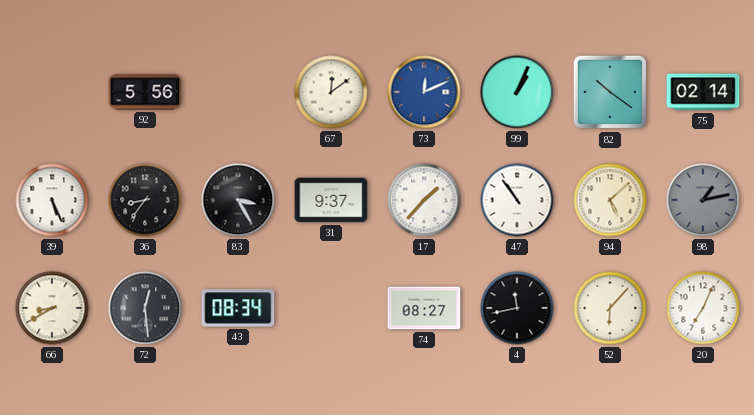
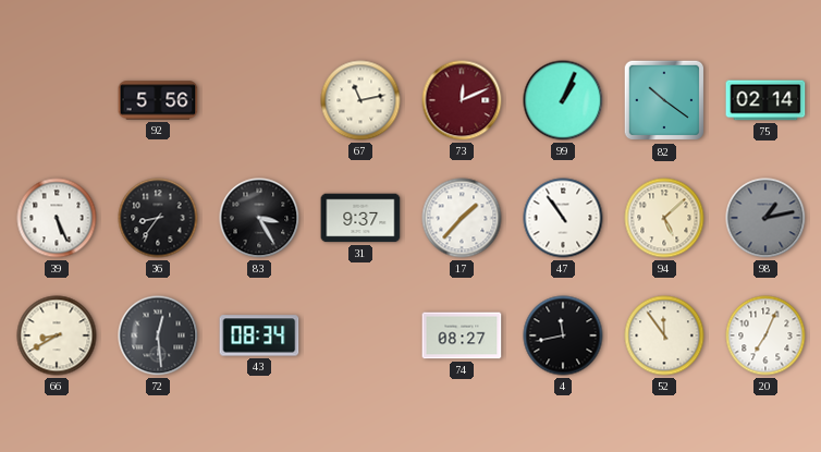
67: 12:09 -> 11:13 (360, 100)
73 dial: blue -> burgundy (462, 100)
52: 6:07 -> 11:54 (664, 335)
